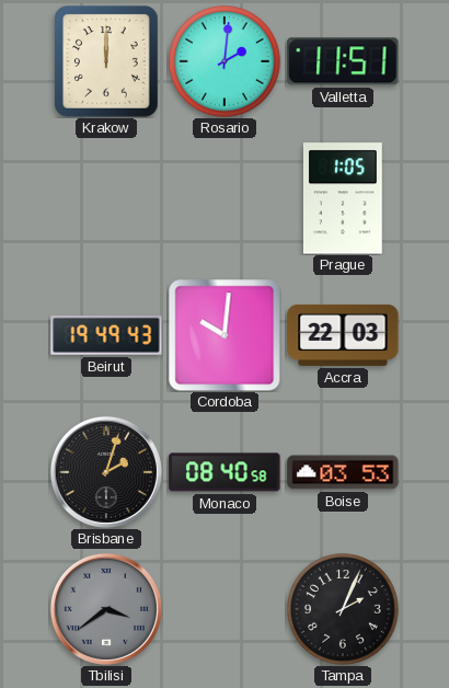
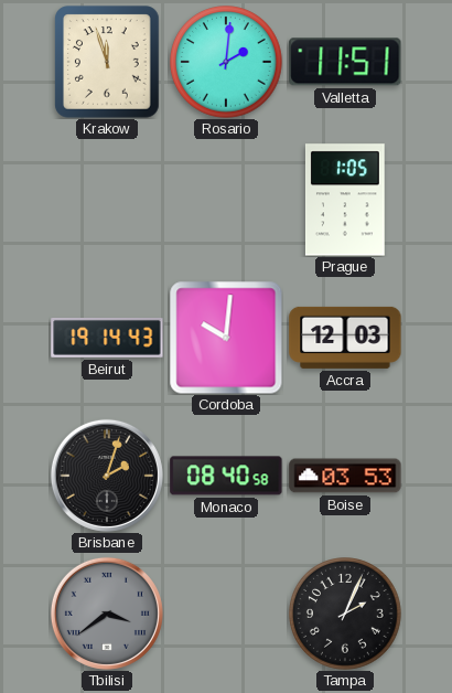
Krakow: 12:00 -> 11:57 (107, 62)
Beirut: 19:49 -> 19:14 (107, 339)
Accra: 22:03 -> 12:03 (345, 338)
